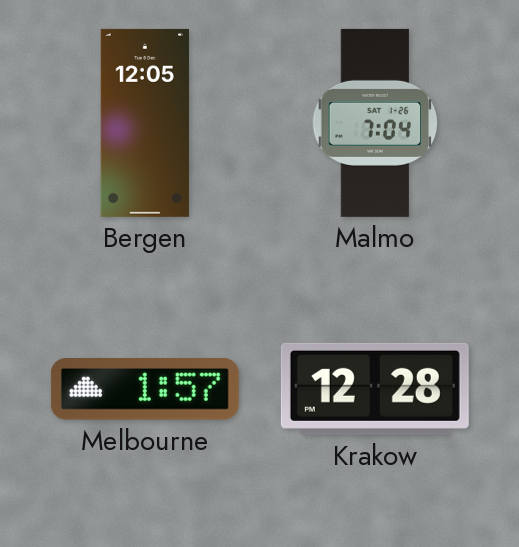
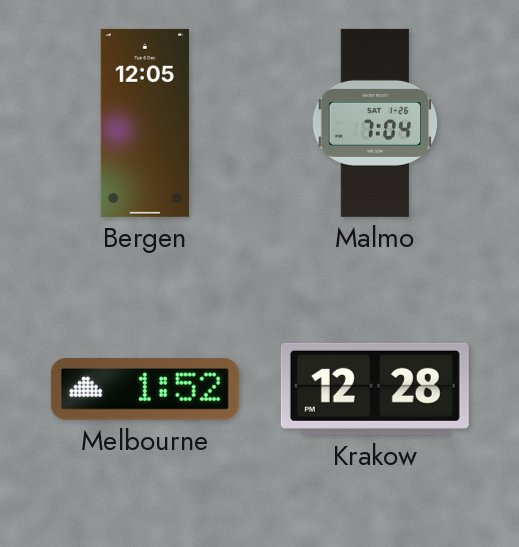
Melbourne: 1:57 -> 1:52 (145, 390)
